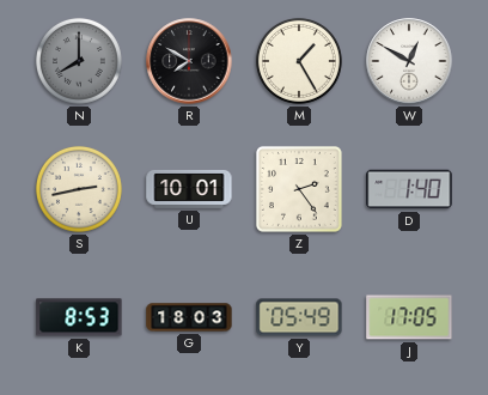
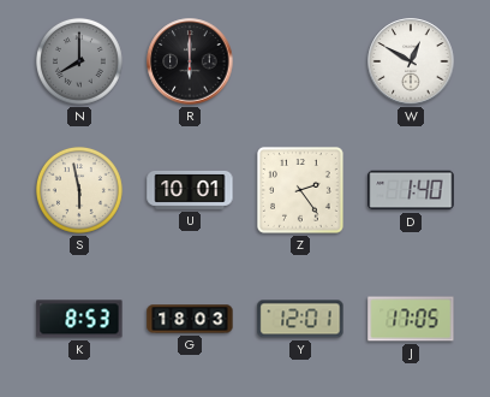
R: 7:50 -> 6:00 (190, 61)
M: 1:25 -> none (299, 61)
S: 2:43 -> 5:58 (79, 190)
Y: 05:49 -> 12:01 (300, 319)
